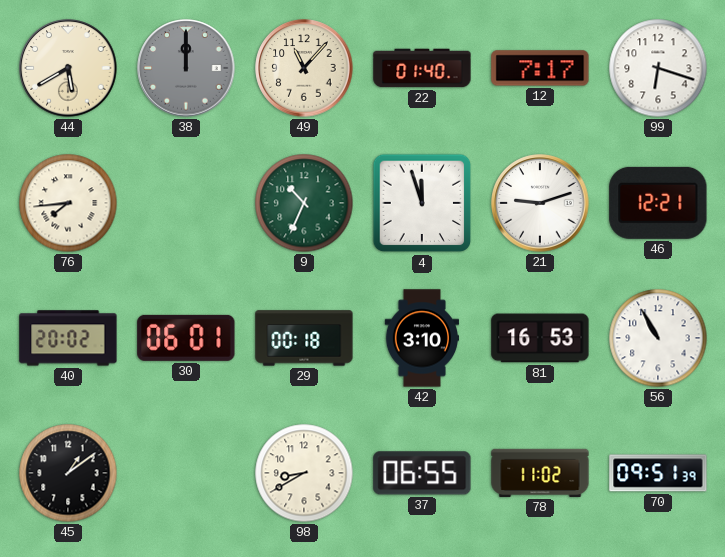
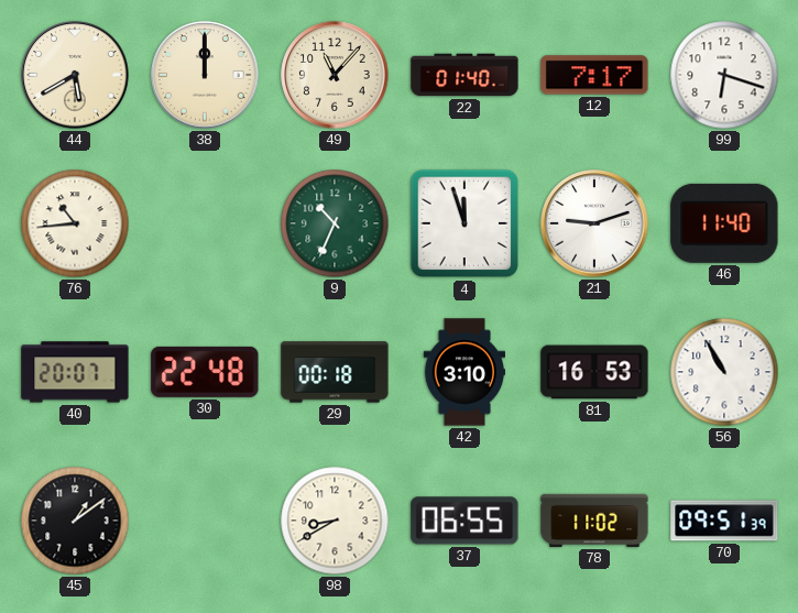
38 dial: grey -> cream (205, 75)
76: 7:44 -> 10:44 (75, 223)
46: 12:21 -> 11:40 (724, 223)
40: 20:02 -> 20:07 (75, 372)
30: 06:01 -> 22:48 (205, 372)
